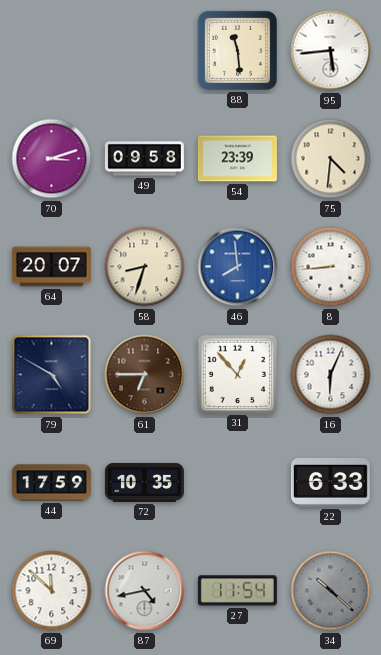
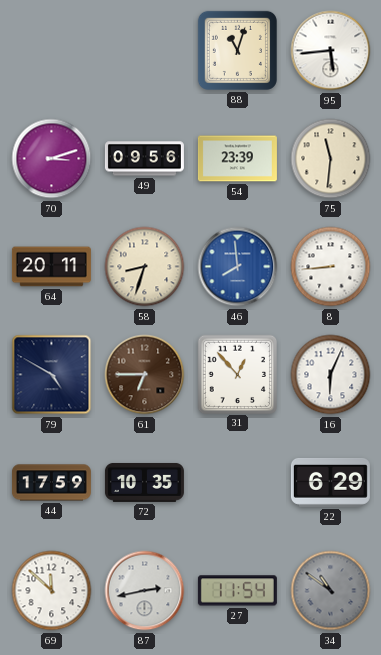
88: 11:29 -> 11:03 (237, 50)
49: 09:58 -> 09:56 (144, 159)
75: 4:31 -> 11:31 (331, 159)
64: 20:07 -> 20:11 (51, 267)
22: 6:33 -> 6:29 (330, 482)
87: 4:43 -> 2:43 (145, 591)
34: 10:22 -> 10:51 (331, 591)
